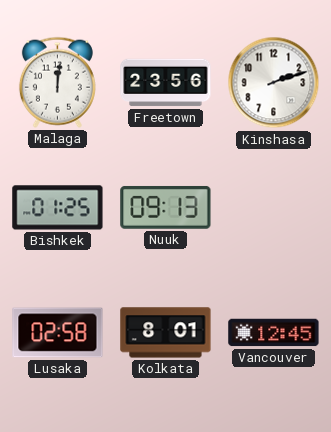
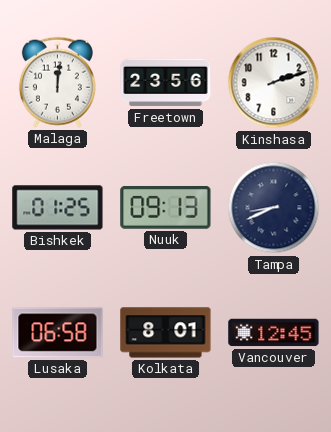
Tampa: none -> 8:41 (274, 208)
Lusaka: 02:58 -> 06:58 (58, 333)
